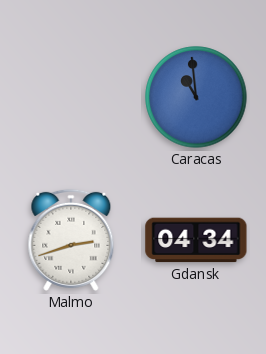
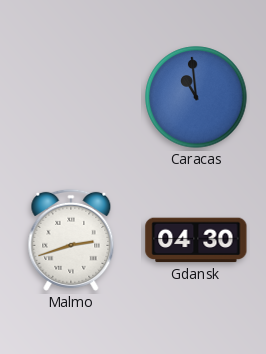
Gdansk: 04:34 -> 04:30 (196, 240)
